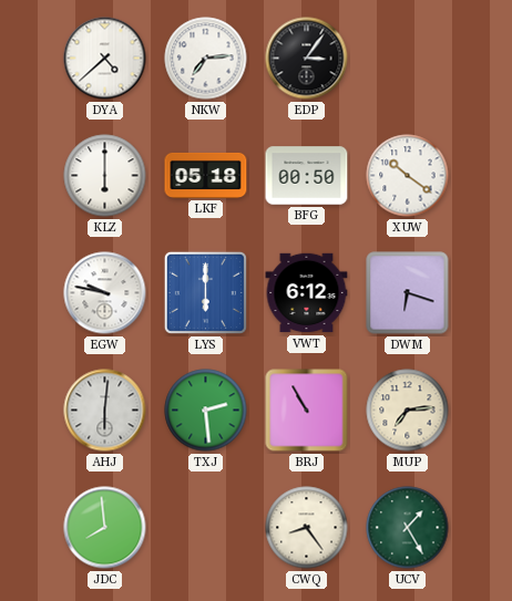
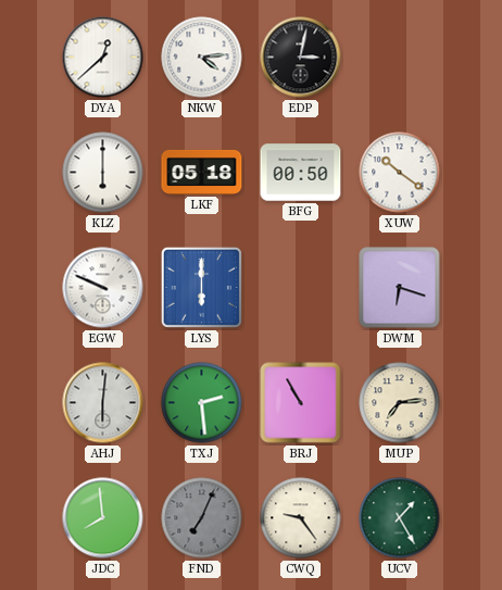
DYA: 4:38 -> 12:38 (103, 58)
NKW: 7:14 -> 4:14 (202, 58)
EDP: 3:06 -> 3:02 (301, 58)
EGW: 9:47 -> 9:49 (103, 288)
VWT: 6:12 -> none (307, 293)
FND: none -> 7:04 (202, 518)
CWQ: 8:24 -> 9:24 (301, 518)
